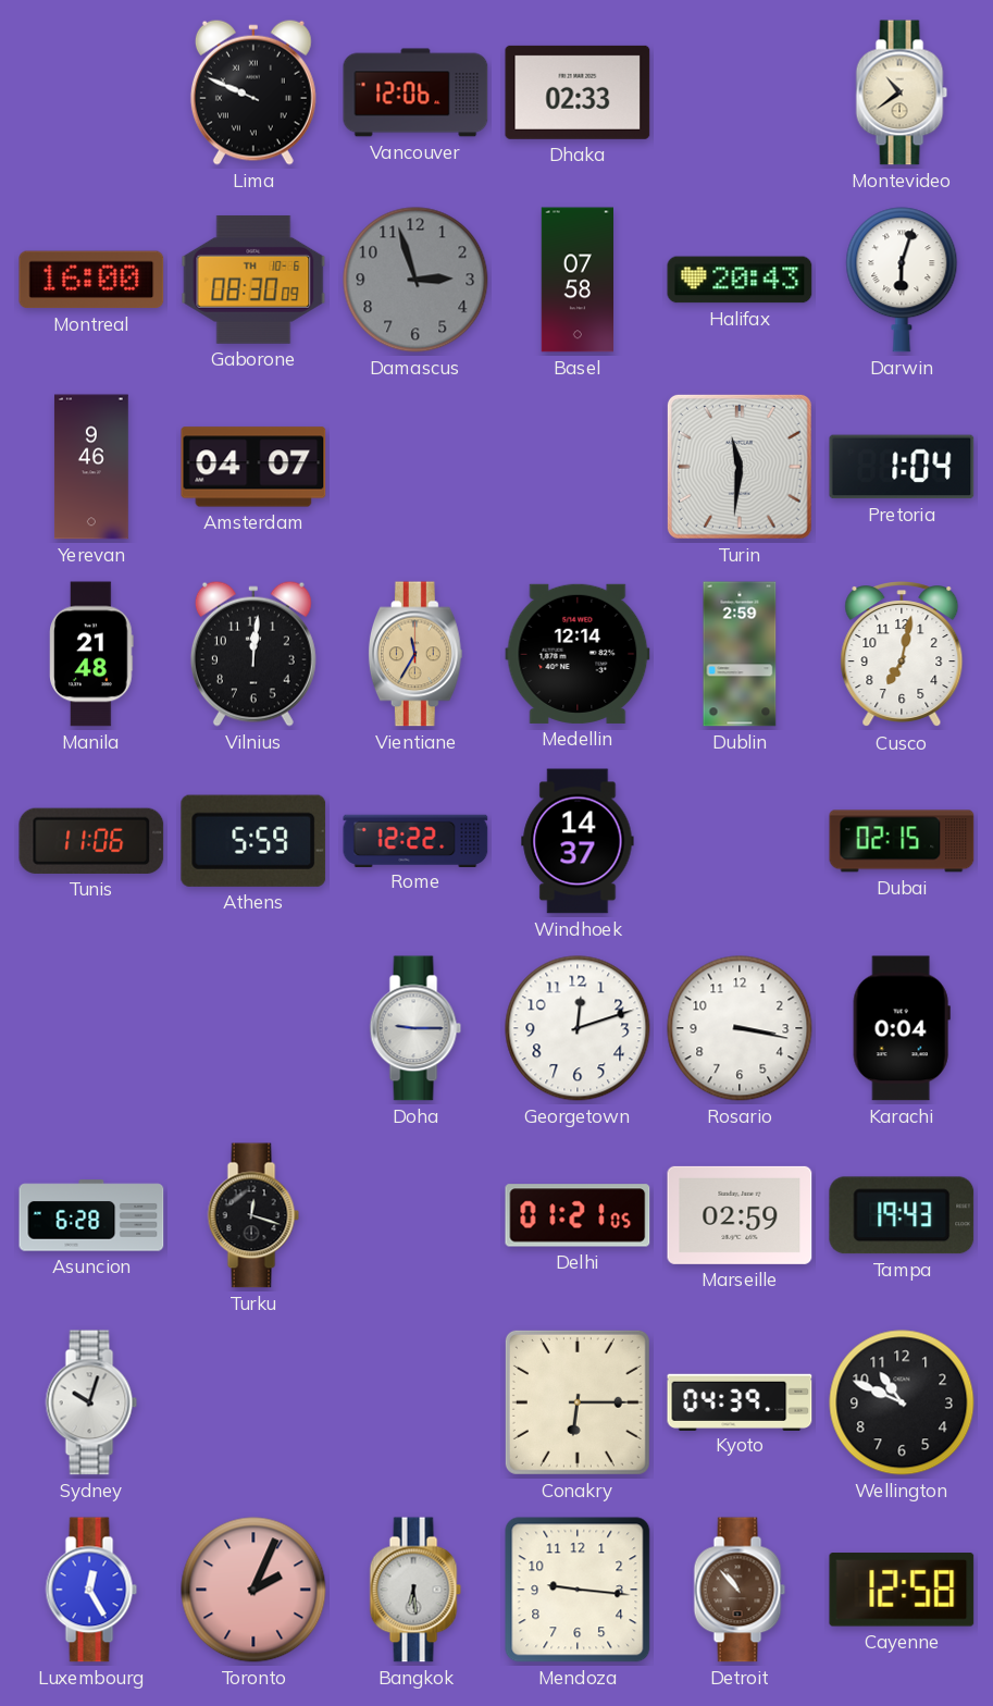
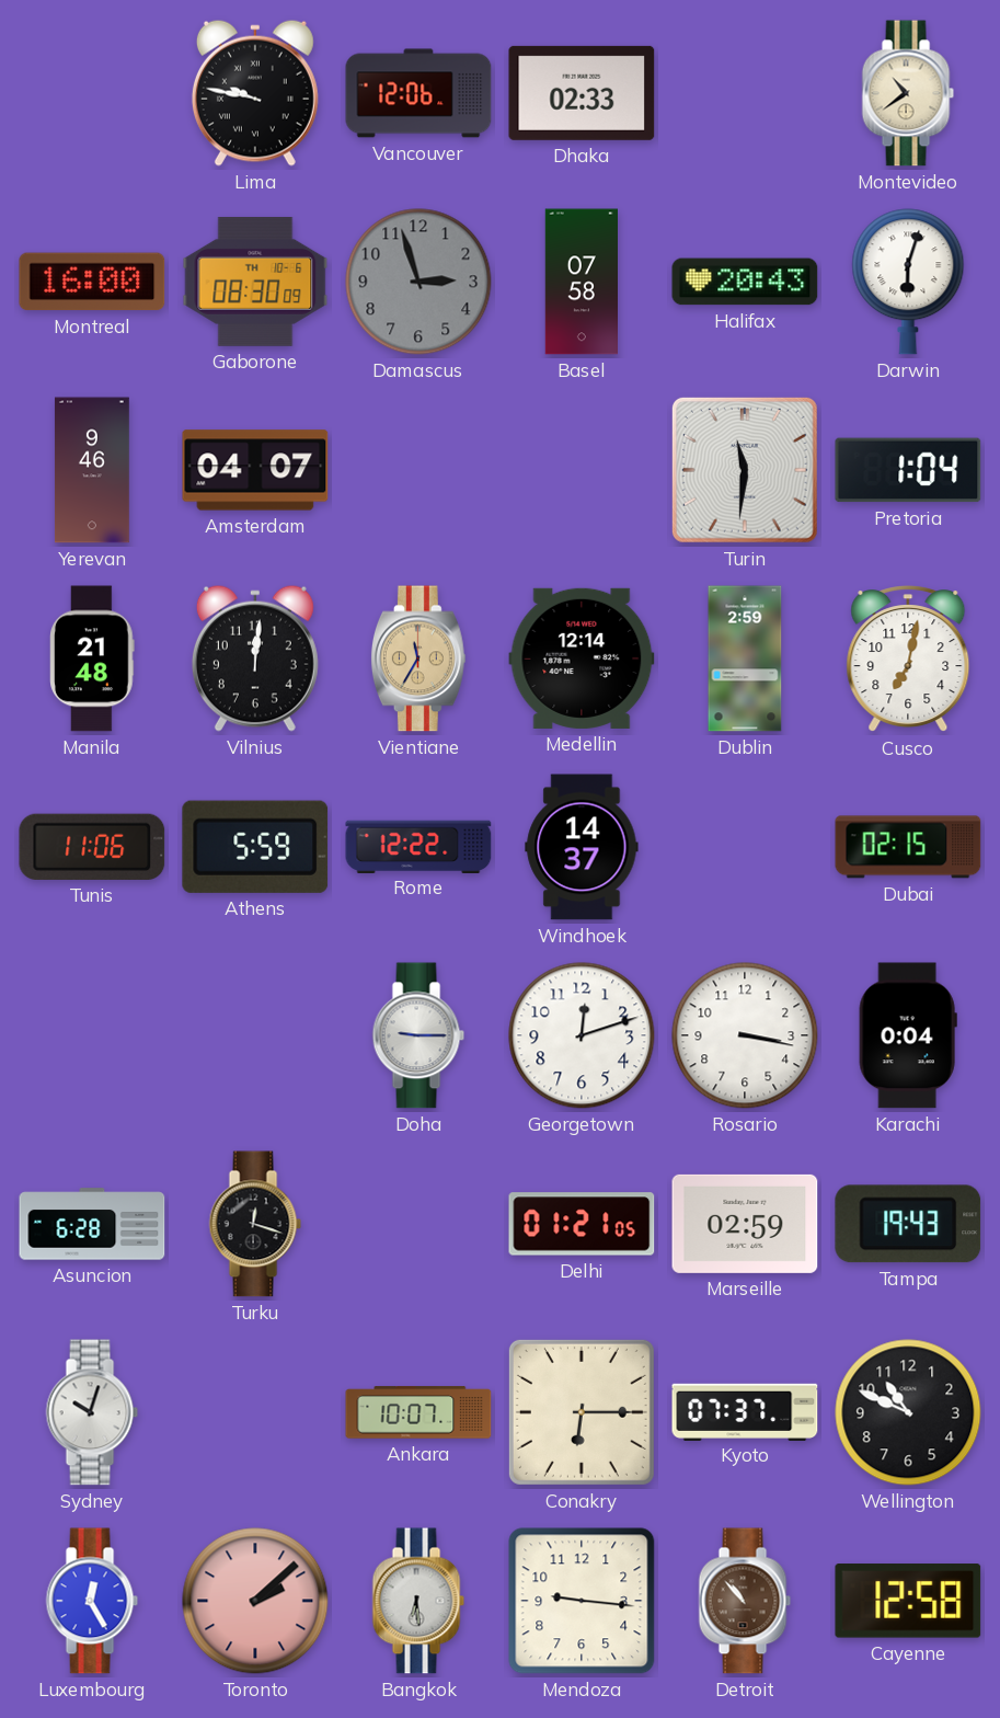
Lima: 9:49 -> 9:47 (255, 93)
Ankara: none -> 10:07 (418, 1412)
Kyoto: 04:39 -> 07:37 (745, 1411)
Toronto: 2:04 -> 2:08 (255, 1601)
